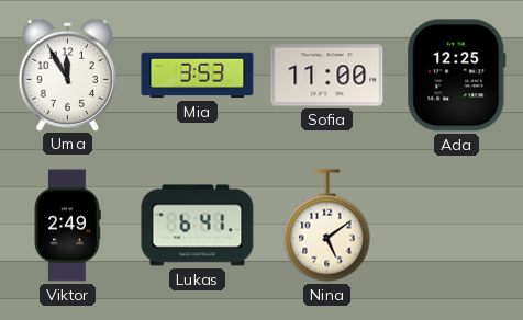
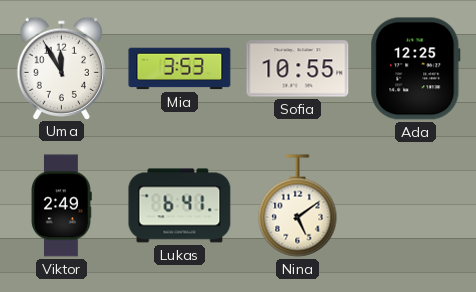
Sofia: 11:00 -> 10:55 (298, 69)
